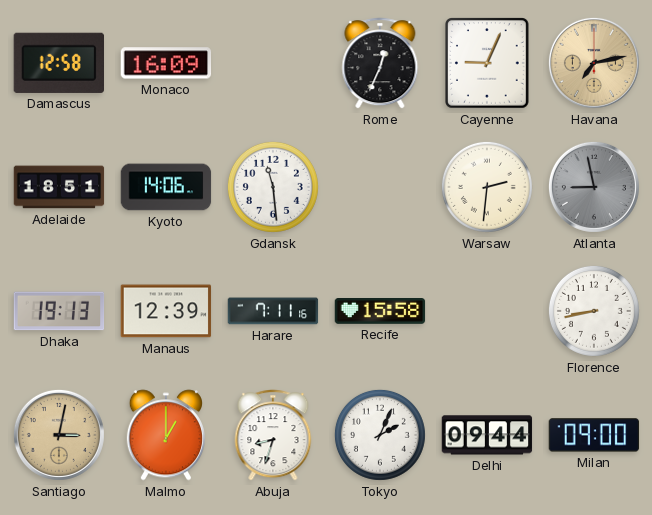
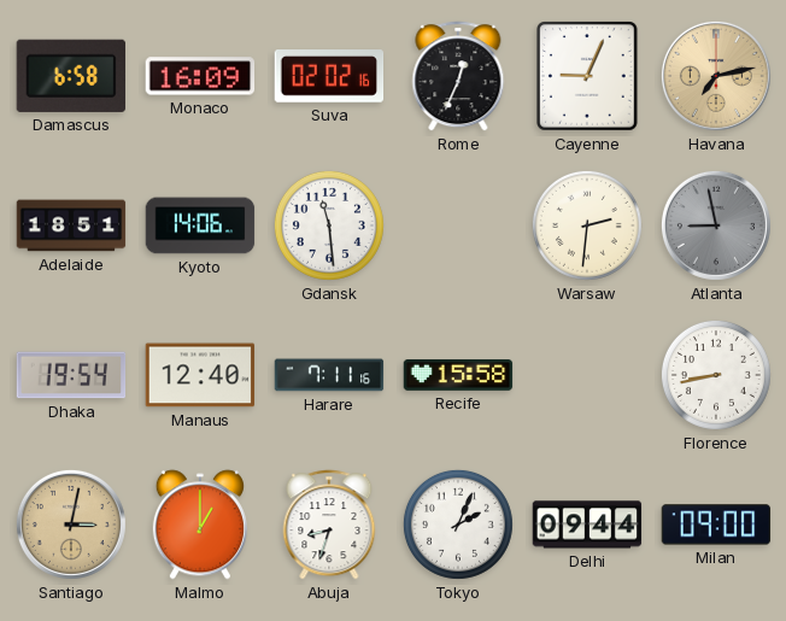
Damascus: 12:58 -> 6:58 (70, 76)
Suva: none -> 02:02 (329, 77)
Dhaka: 19:13 -> 19:54 (71, 375)
Manaus: 12:39 -> 12:40 (200, 375)
